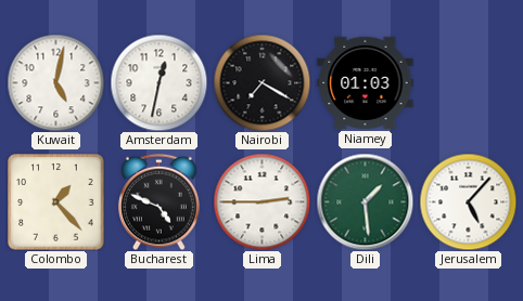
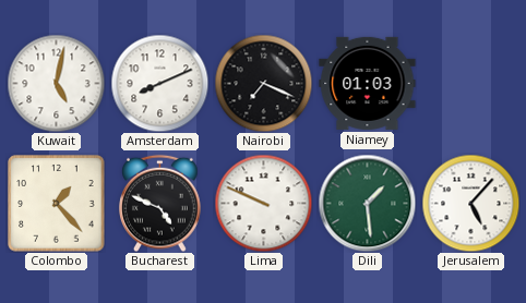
Amsterdam: 12:32 -> 8:11 (159, 83)
Nairobi: 7:20 -> 7:19 (263, 83)
Lima: 2:45 -> 9:49 (263, 203)
